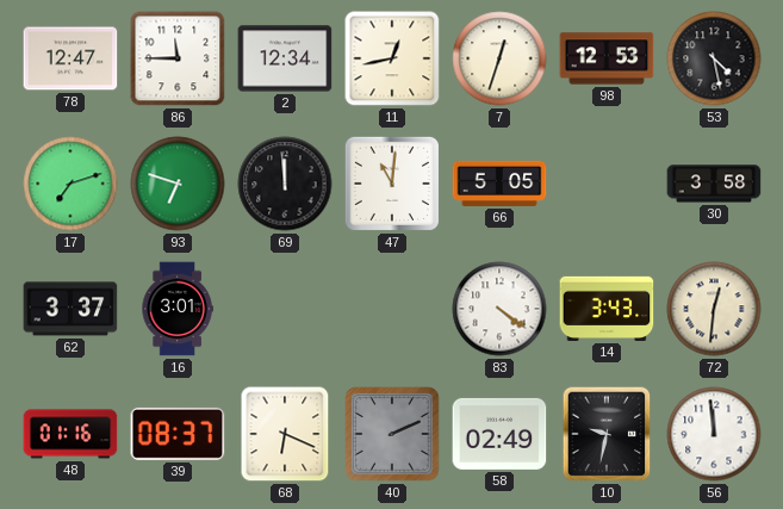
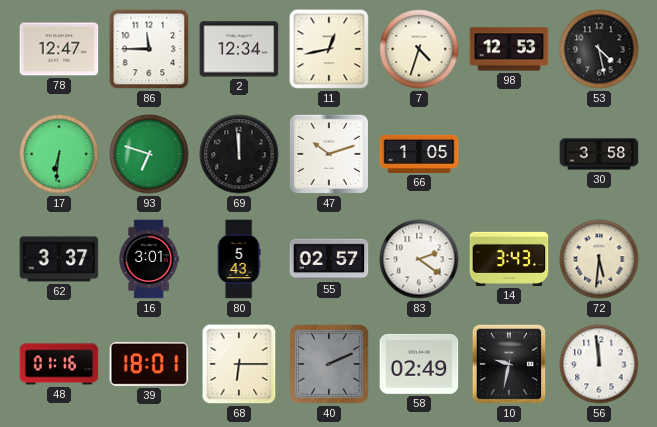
7: 12:33 -> 4:33 (419, 49)
17: 7:12 -> 6:31 (59, 154)
47: 11:01 -> 10:12 (329, 154)
66: 5:05 -> 1:05 (419, 154)
80: none -> 5:43 (239, 259)
55: none -> 02:57 (329, 259)
83: 4:21 -> 2:21 (419, 259)
72: 12:31 -> 5:31 (599, 259)
39: 08:37 -> 18:01 (149, 364)
68: 6:19 -> 6:15 (239, 364)
